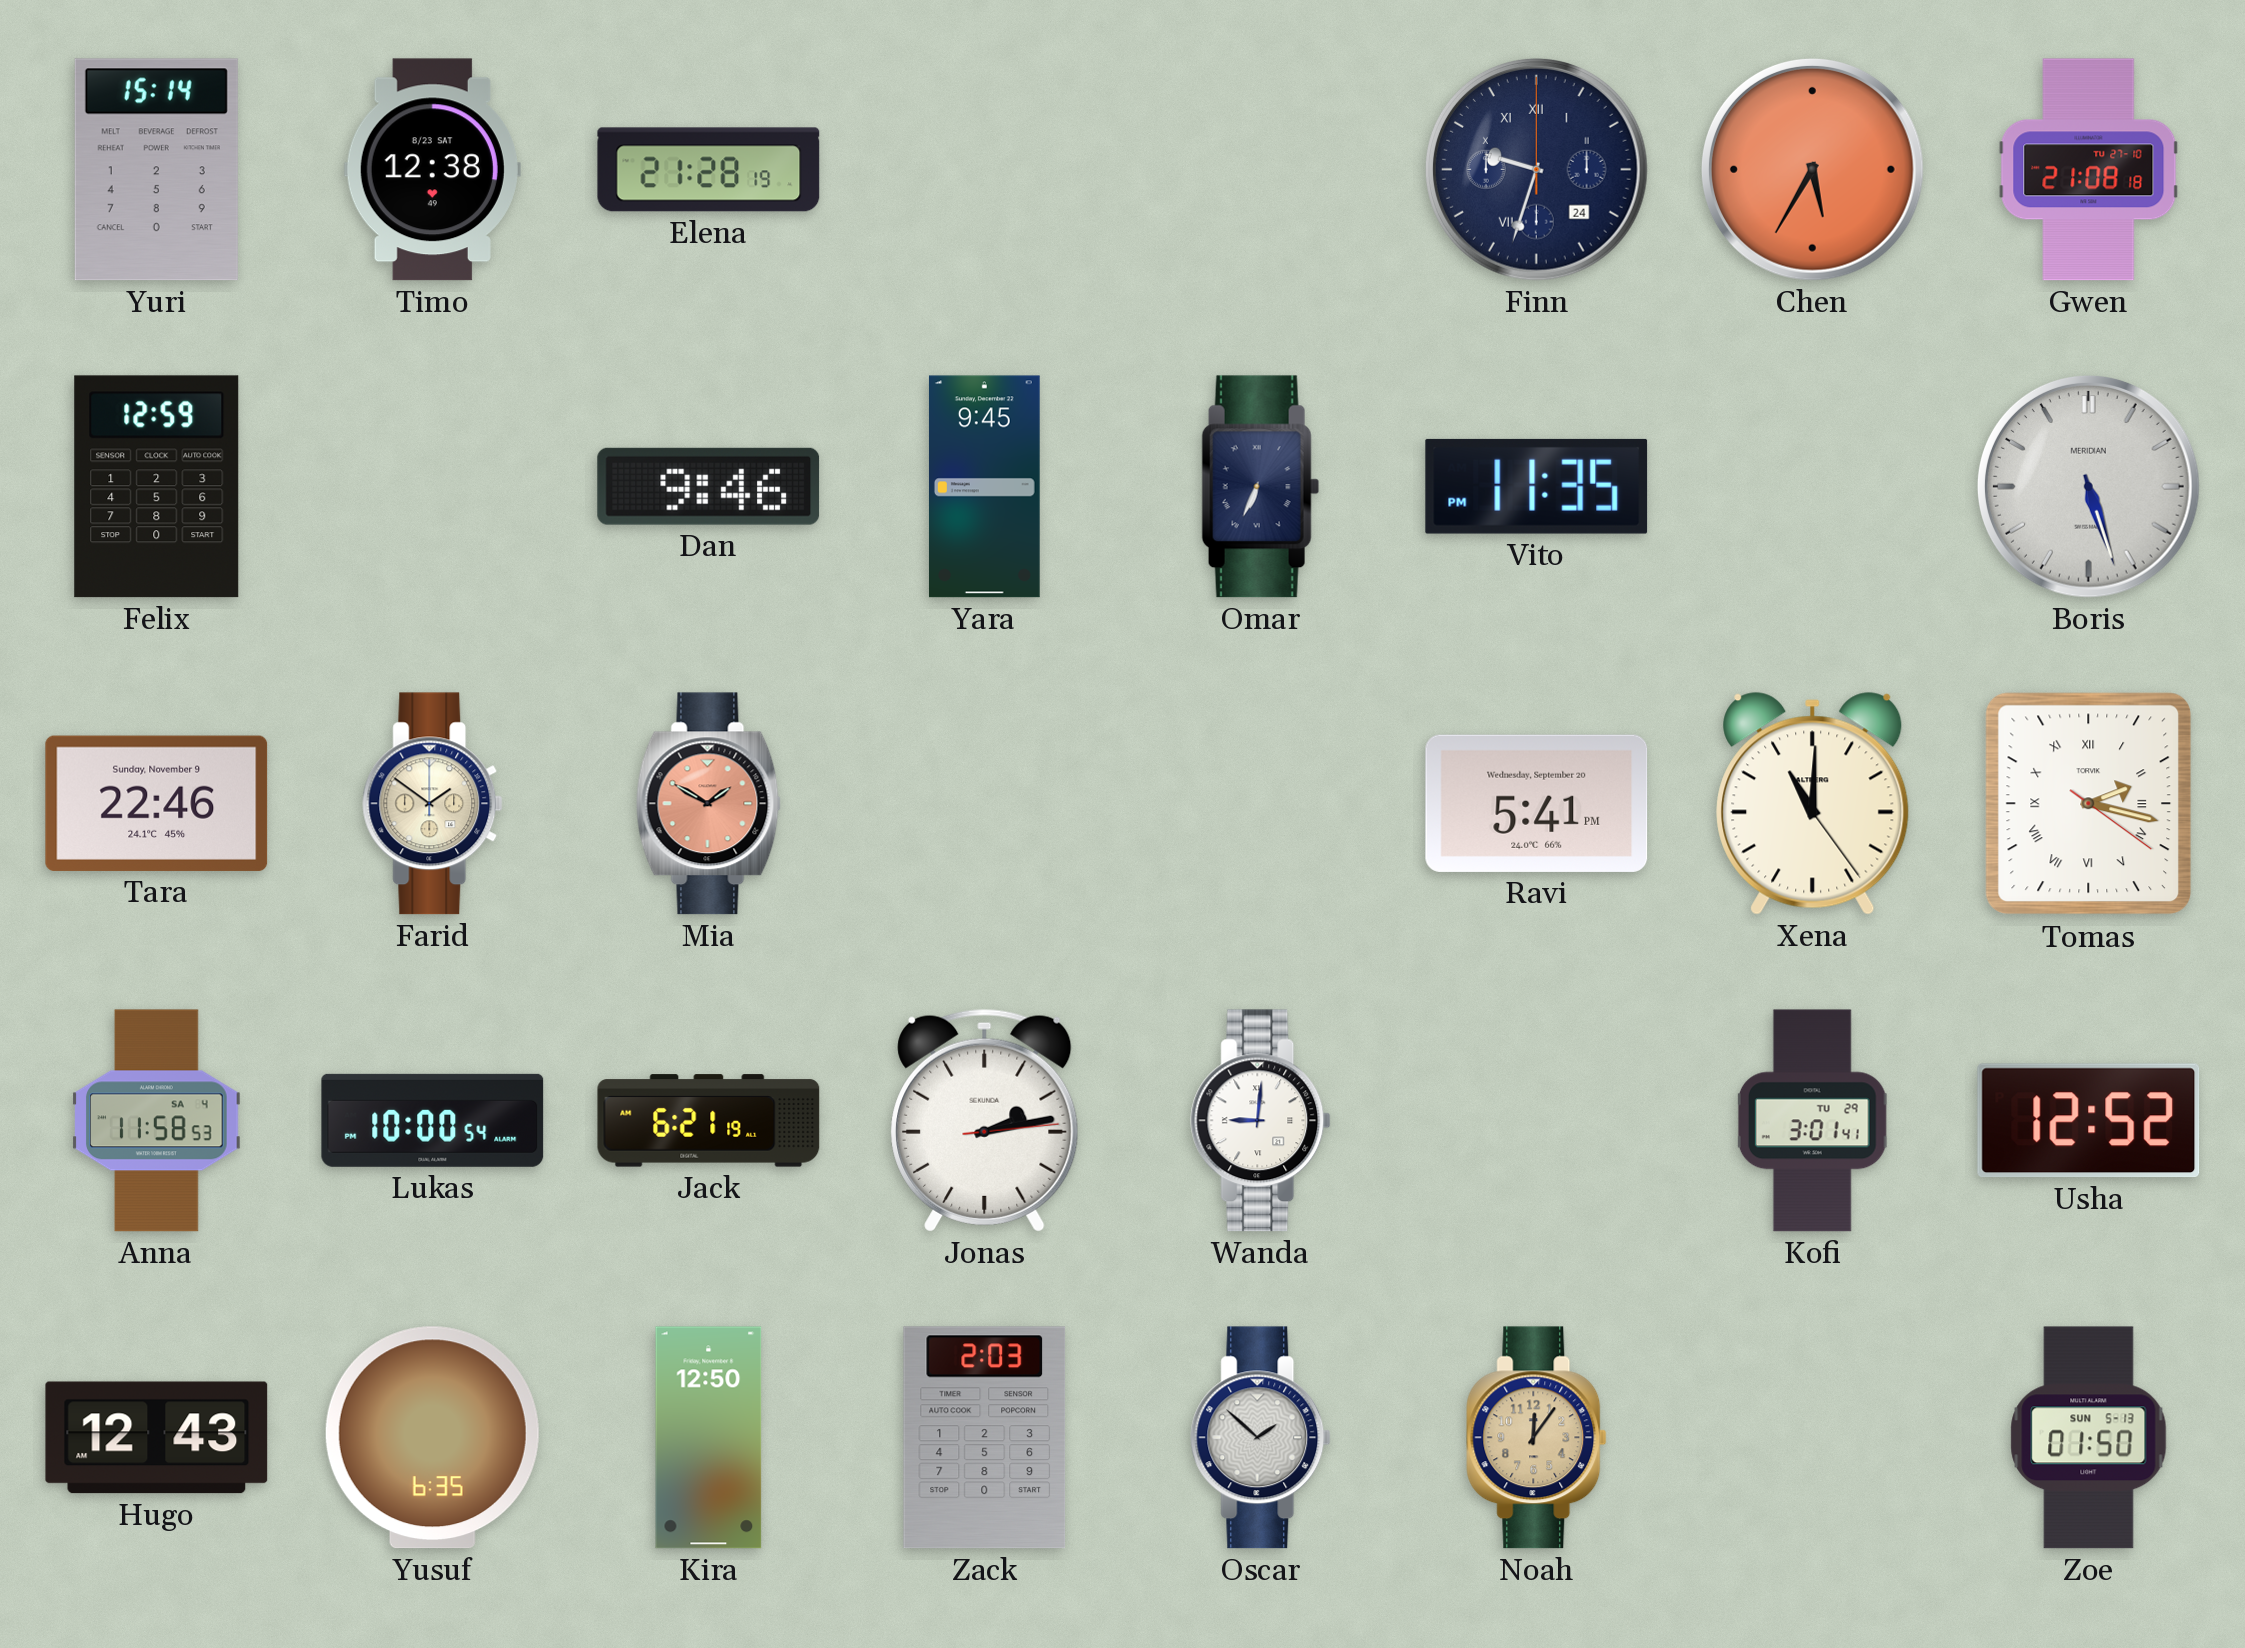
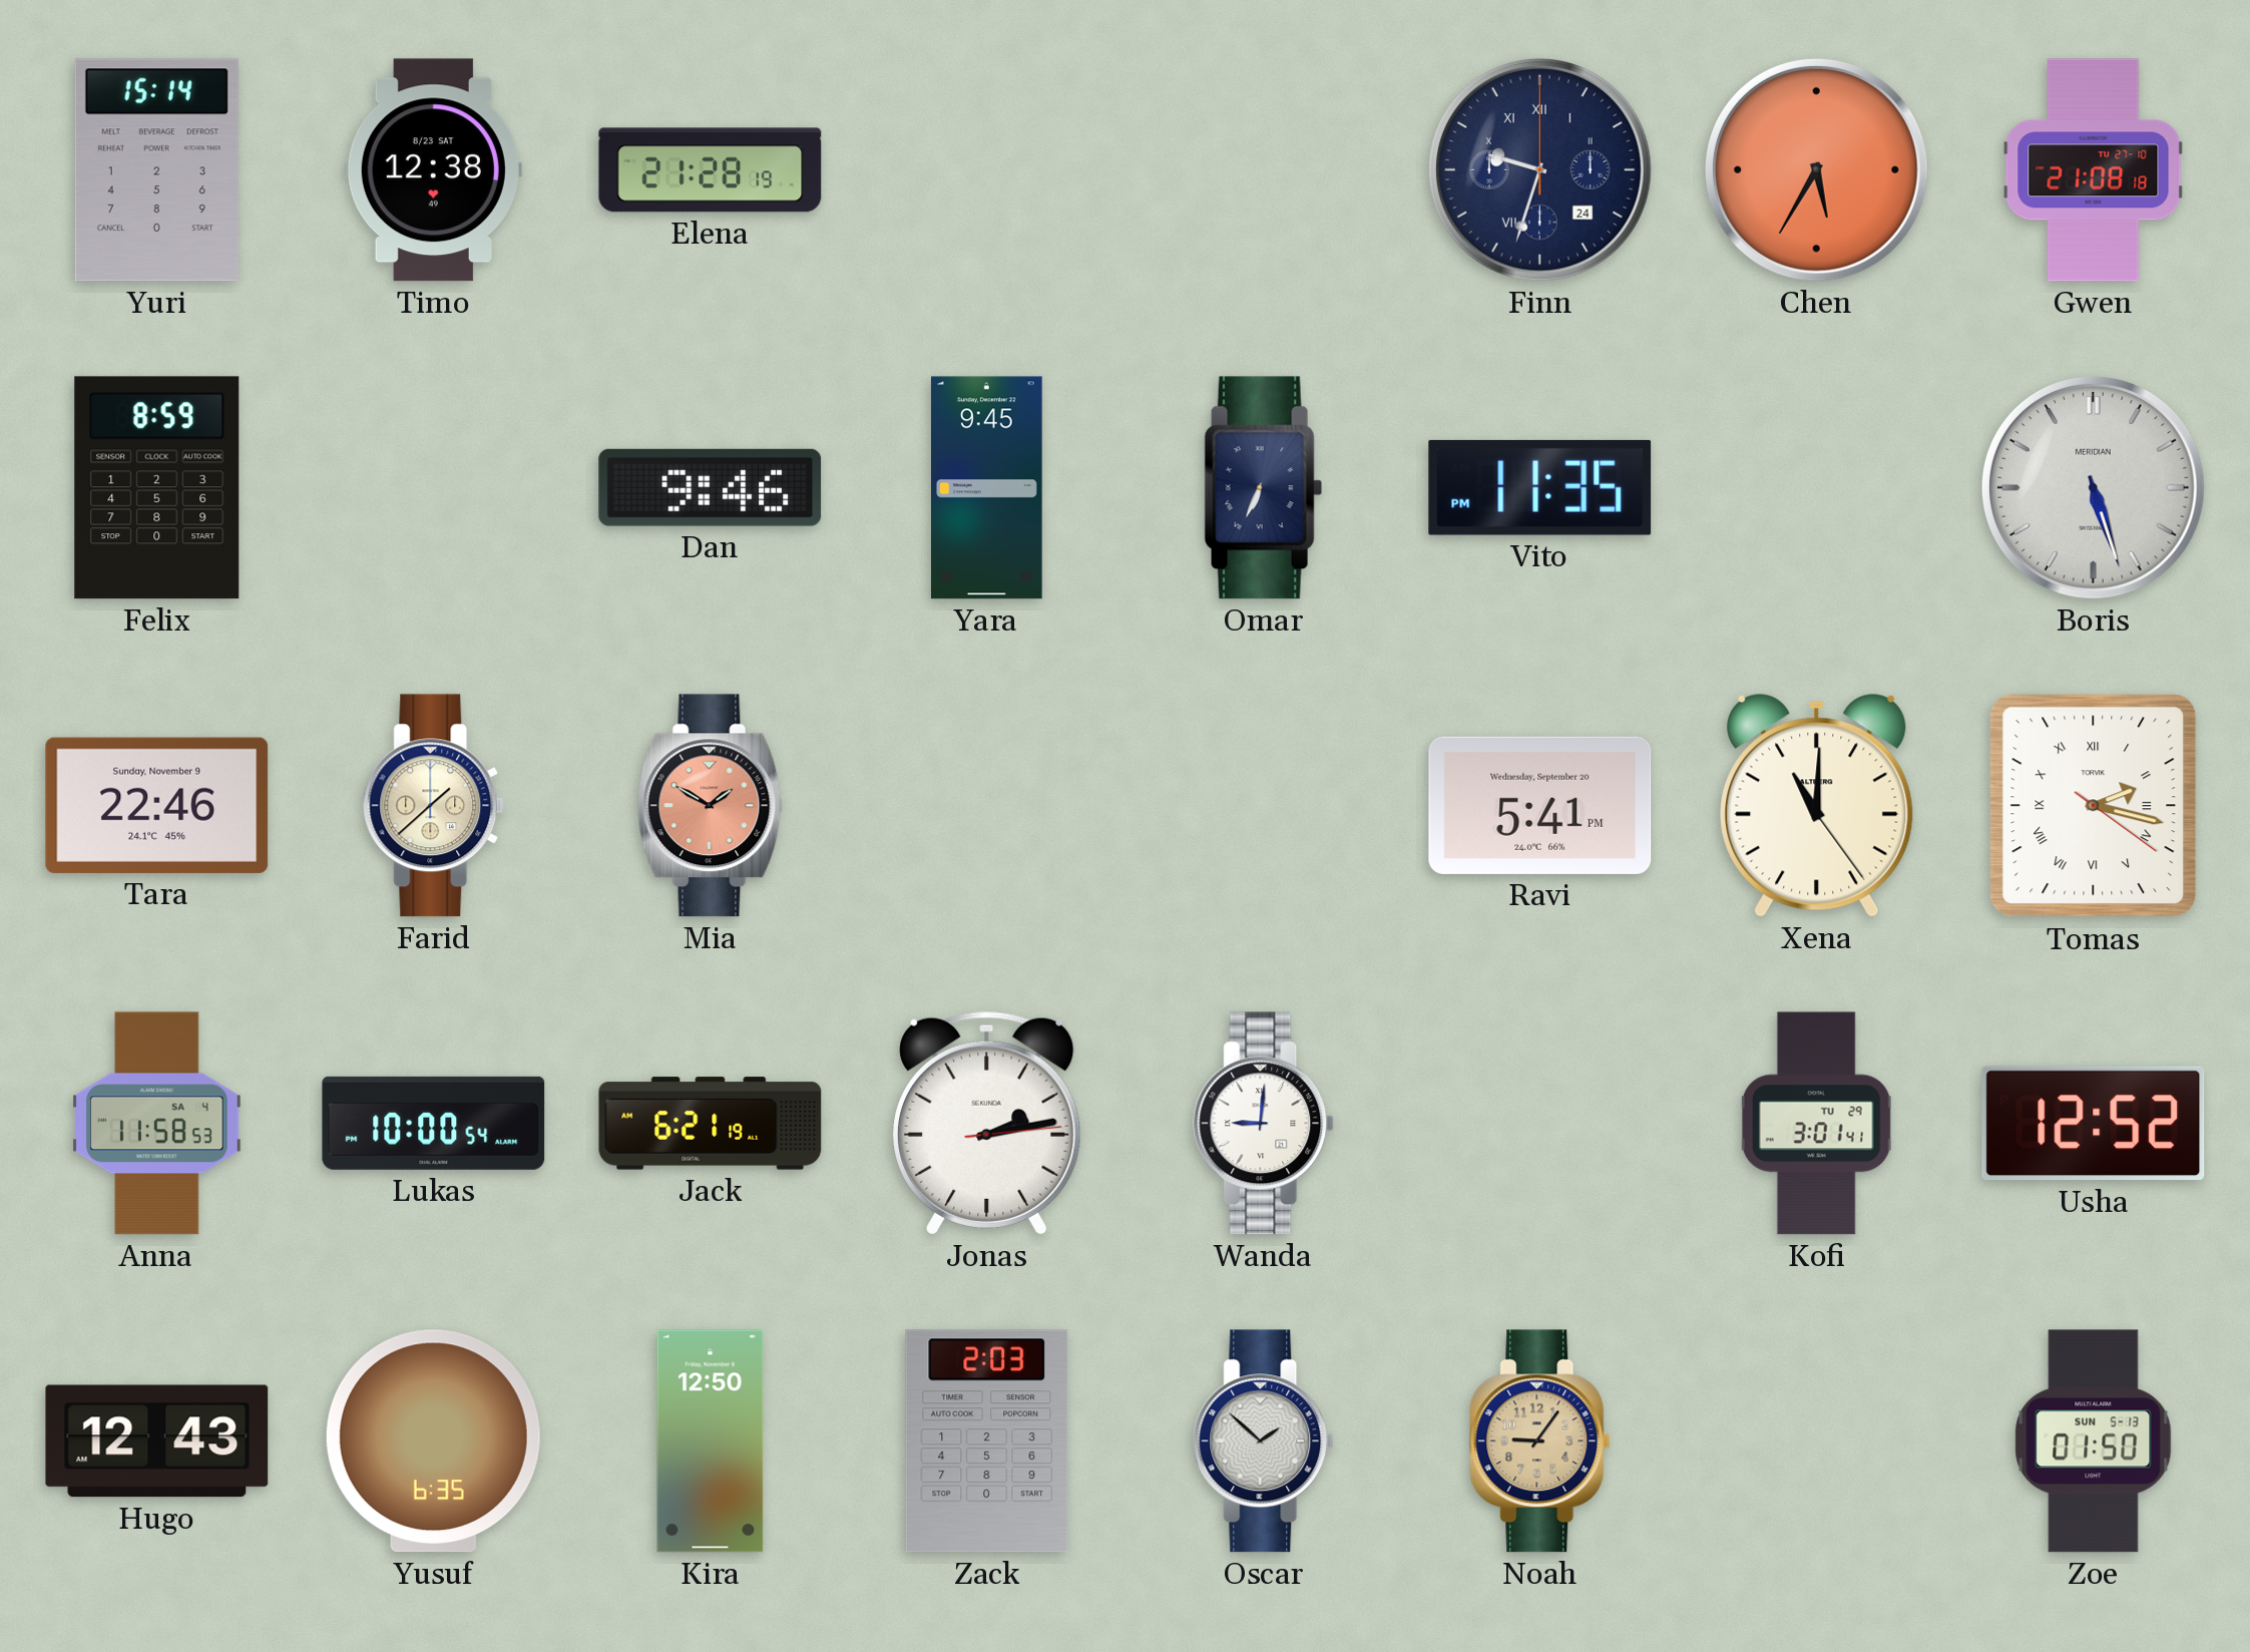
Felix: 12:59 -> 8:59 (157, 488)
Farid: 1:51 -> 1:38 (434, 806)
Noah: 12:06 -> 9:06 (1540, 1441)
